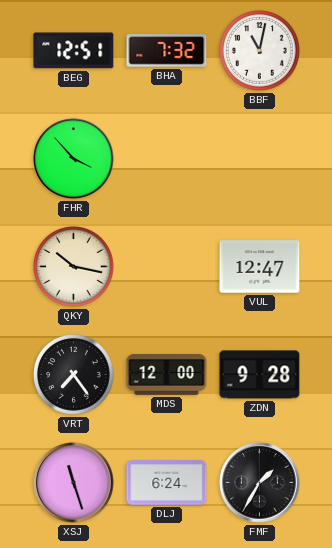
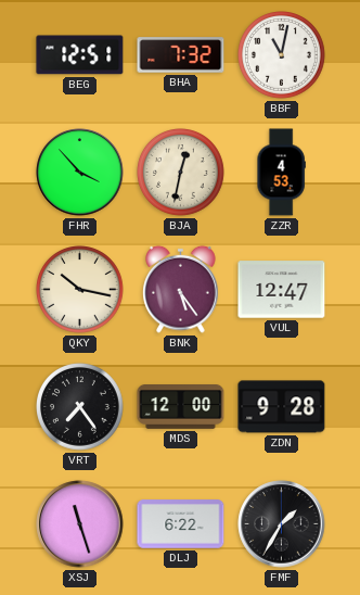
BJA: none -> 12:32 (181, 173)
ZZR: none -> 4:53 (281, 173)
BNK: none -> 5:24 (181, 289)
DLJ: 6:24 -> 6:22 (181, 524)
